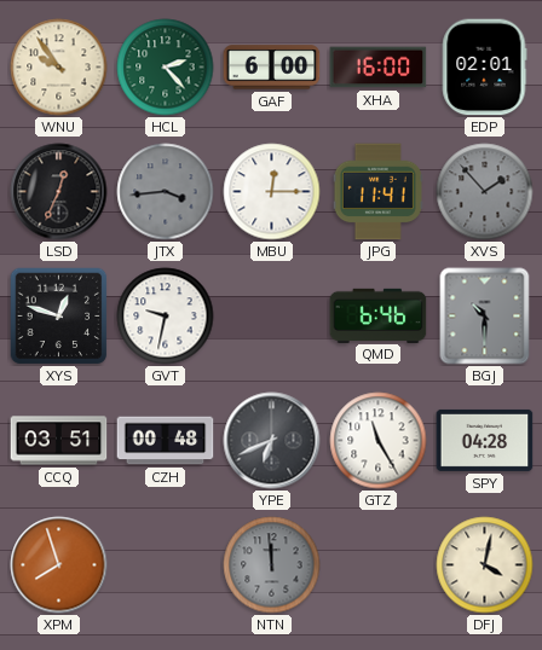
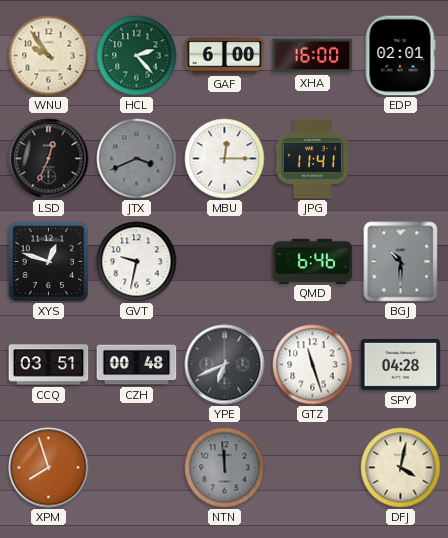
JTX: 3:44 -> 3:41 (137, 159)
XVS: 1:53 -> none (485, 192)
GTZ: 11:25 -> 11:27 (313, 365)
